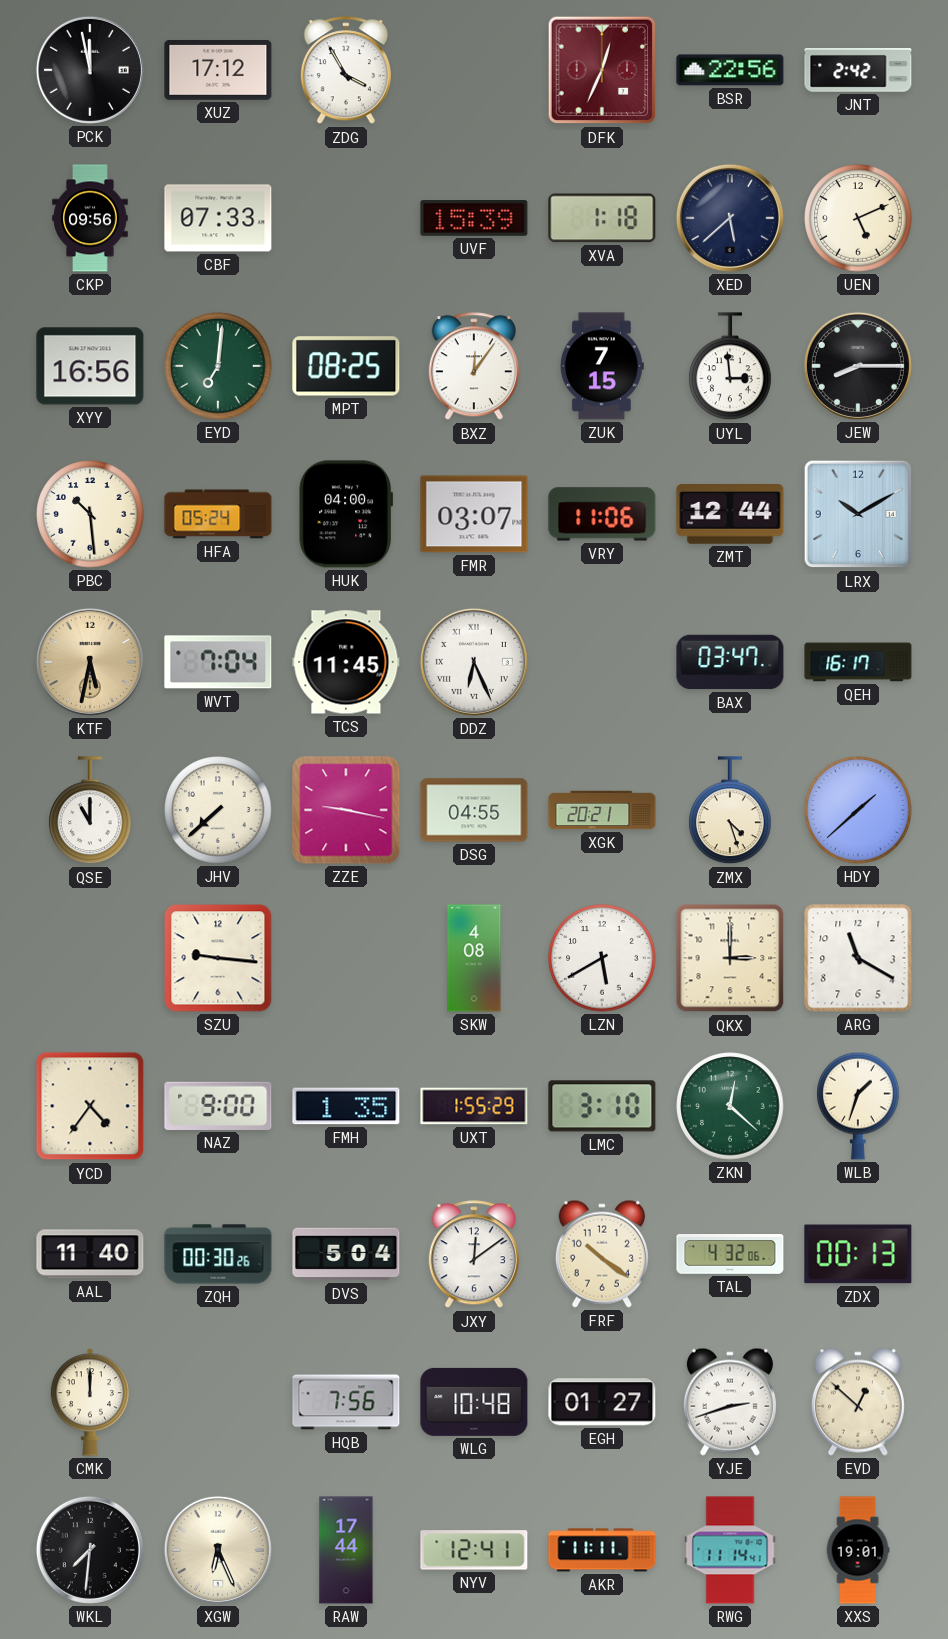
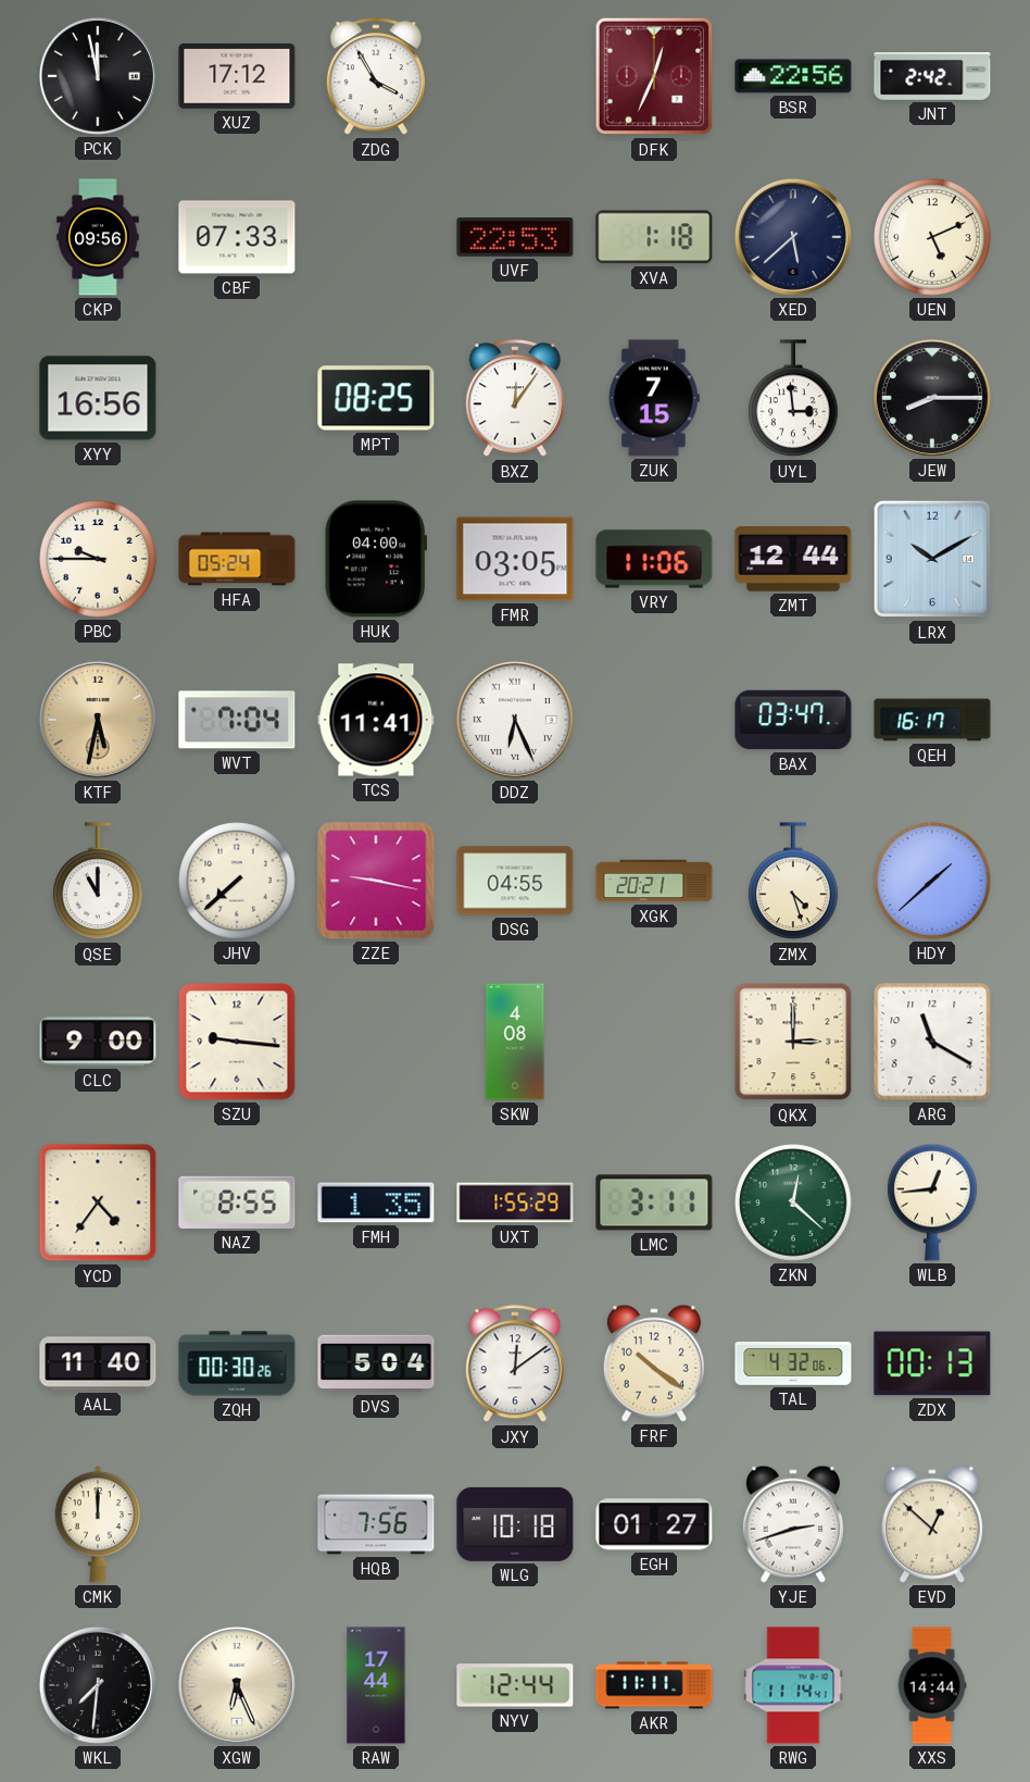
UVF: 15:39 -> 22:53 (515, 238)
EYD: 7:01 -> none (218, 366)
PBC: 10:29 -> 9:45 (98, 559)
FMR: 03:07 -> 03:05 (515, 559)
TCS: 11:45 -> 11:41 (376, 720)
CLC: none -> 9:00 (98, 1042)
LZN: 5:40 -> none (602, 958)
NAZ: 9:00 -> 8:55 (237, 1202)
LMC: 3:10 -> 3:11 (654, 1202)
WLB: 1:33 -> 12:44 (932, 1202)
WLG: 10:48 -> 10:18 (515, 1524)
NYV: 12:41 -> 12:44 (515, 1685)
XXS: 19:01 -> 14:44 (932, 1685)
